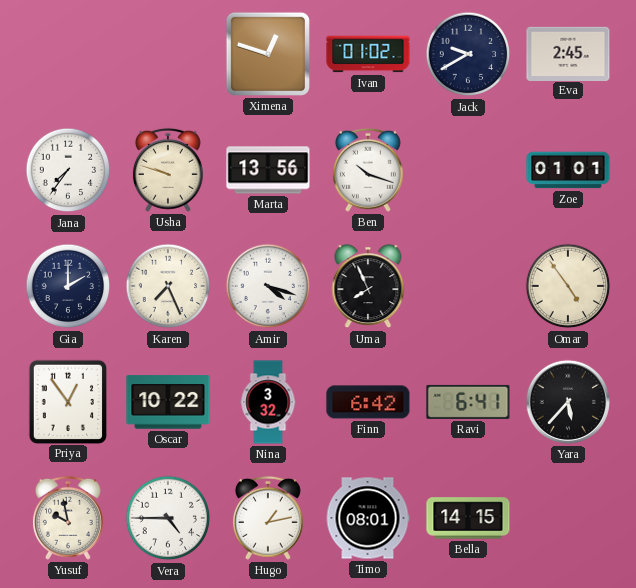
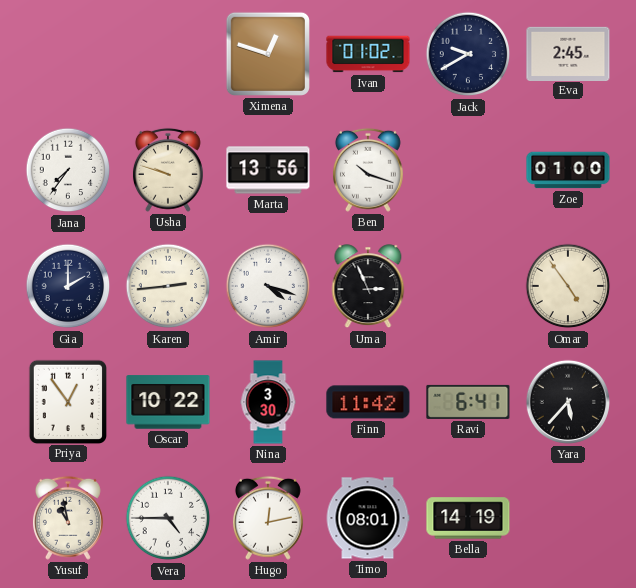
Zoe: 01:01 -> 01:00 (568, 170)
Karen: 7:26 -> 2:44 (168, 286)
Uma: 7:56 -> 2:56 (368, 287)
Nina: 3:32 -> 3:30 (268, 402)
Finn: 6:42 -> 11:42 (368, 402)
Yusuf: 9:58 -> 10:58 (68, 518)
Hugo: 1:13 -> 12:13 (268, 518)
Bella: 14:15 -> 14:19 (468, 518)
